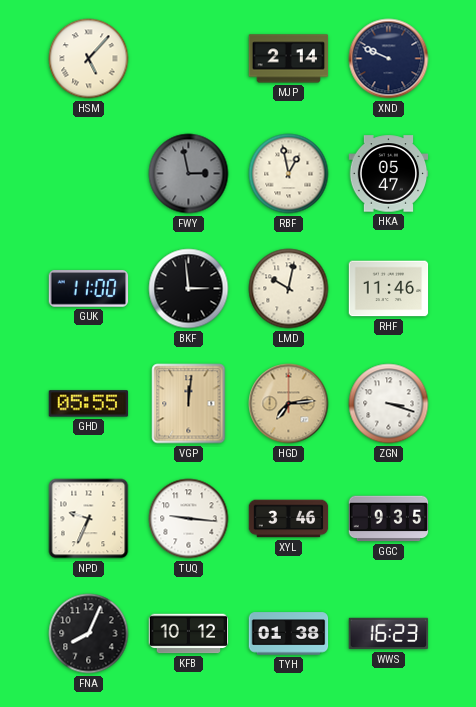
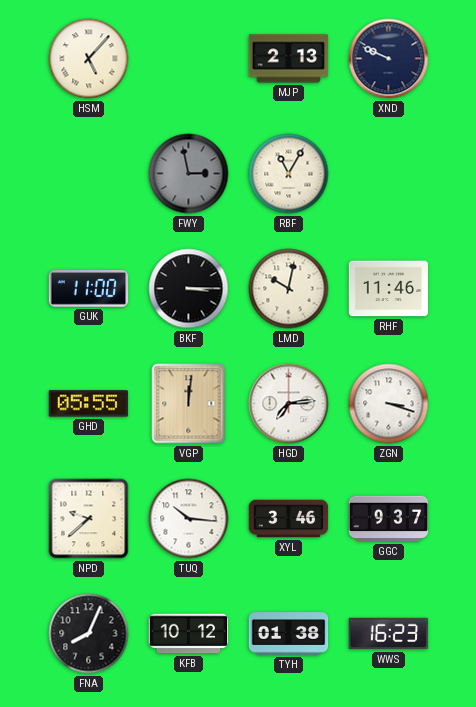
MJP: 2:14 -> 2:13 (289, 59)
RBF: 12:58 -> 11:05 (289, 174)
HKA: 05:47 -> none (389, 174)
BKF: 2:59 -> 3:15 (189, 289)
HGD dial: champagne -> white (289, 404)
NPD: 9:34 -> 9:38 (89, 519)
TUQ: 9:16 -> 10:16 (189, 519)
GGC: 9:35 -> 9:37 (389, 519)
